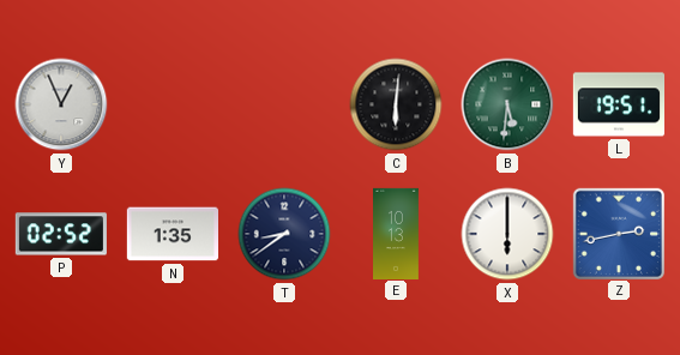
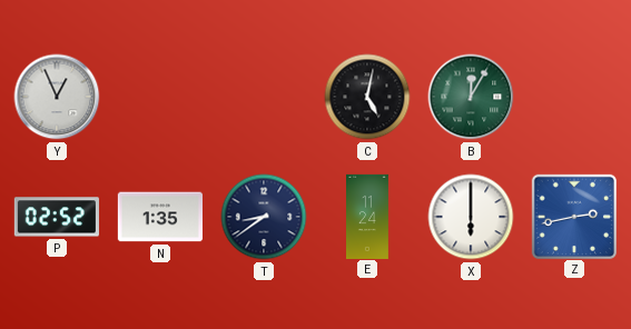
C: 6:01 -> 5:02 (367, 97)
B: 5:31 -> 12:05 (471, 97)
L: 19:51 -> none (618, 104)
E: 10:13 -> 11:24 (368, 216)
